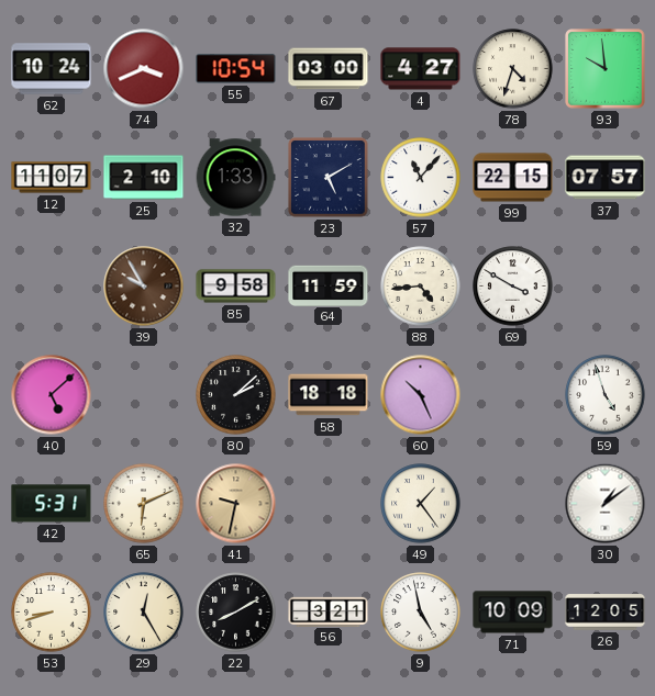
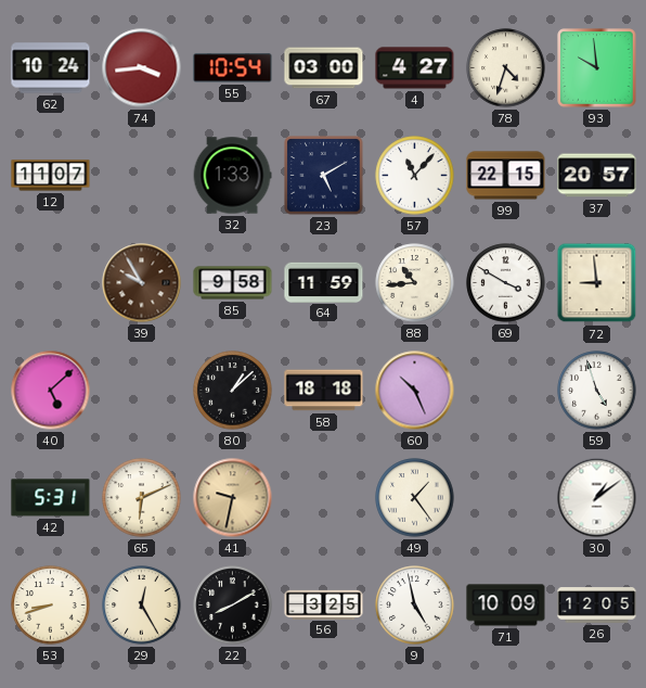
74: 3:41 -> 3:44 (142, 68)
25: 2:10 -> none (144, 178)
37: 07:57 -> 20:57 (597, 176)
88: 4:44 -> 10:44 (415, 283)
72: none -> 8:59 (597, 283)
80: 2:08 -> 1:08 (233, 391)
56: 3:21 -> 3:25 (324, 604)
